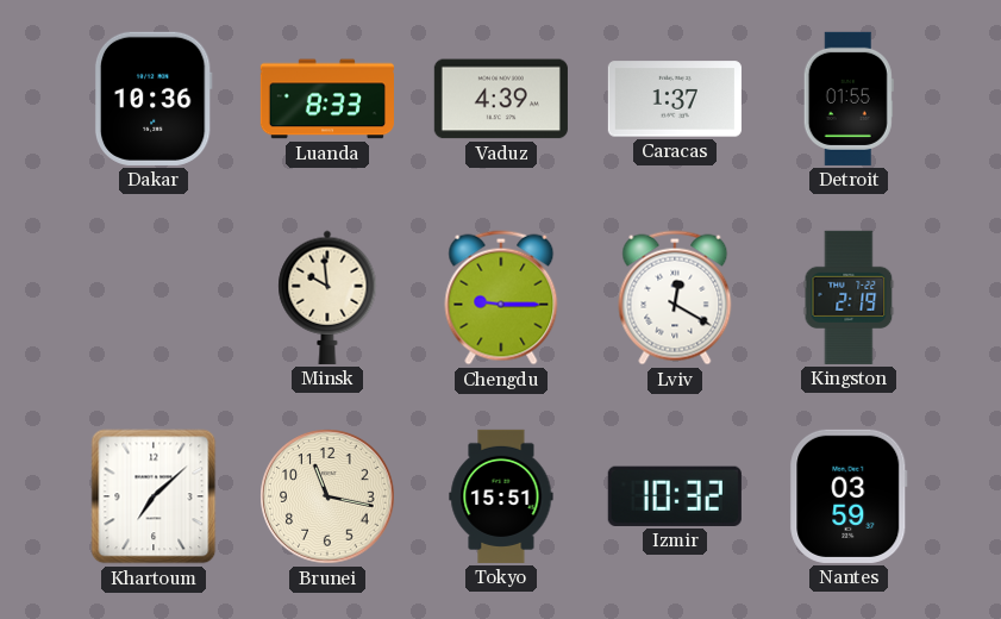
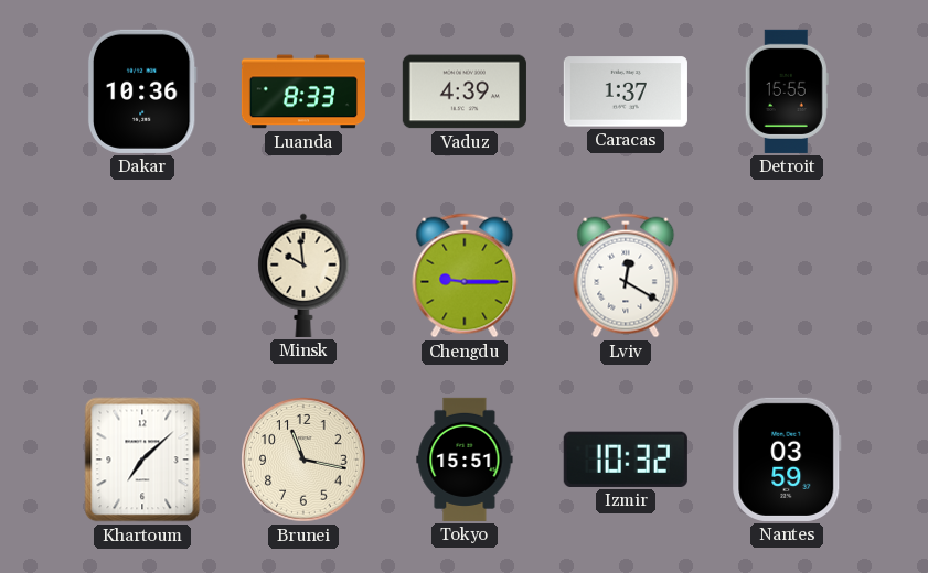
Detroit: 01:55 -> 15:55 (787, 91)
Kingston: 2:19 -> none (849, 298)
